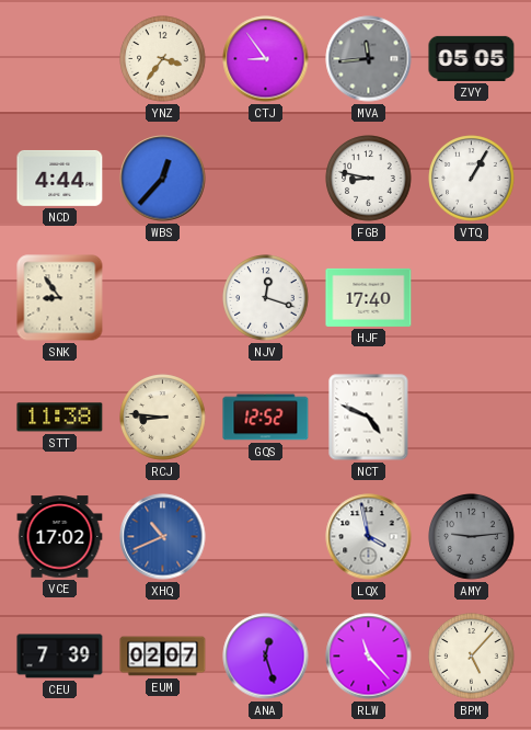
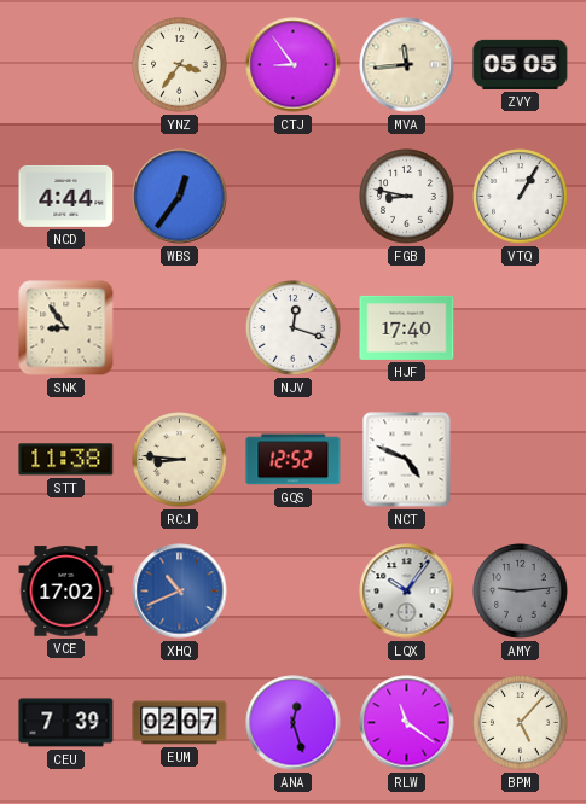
MVA dial: grey -> cream (407, 65)
WBS: 12:37 -> 12:36 (180, 197)
LQX: 3:58 -> 10:06 (407, 592)
RLW: 11:23 -> 11:21 (407, 723)
